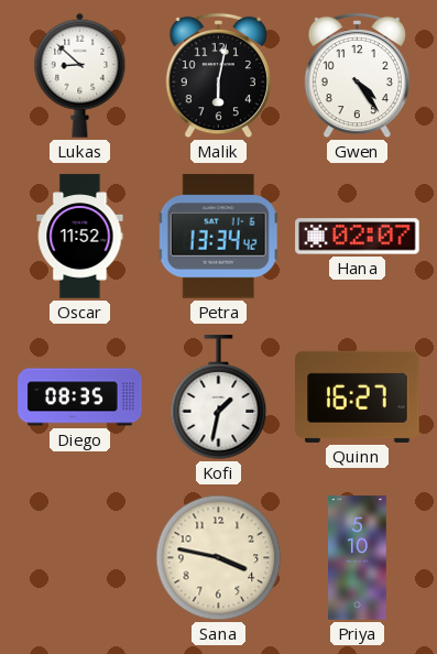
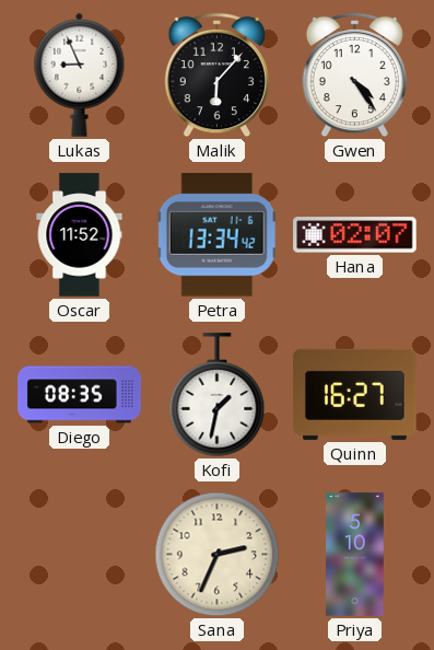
Lukas: 8:52 -> 8:56 (80, 74)
Malik: 6:02 -> 6:07 (216, 76)
Sana: 3:47 -> 2:34 (218, 555)
